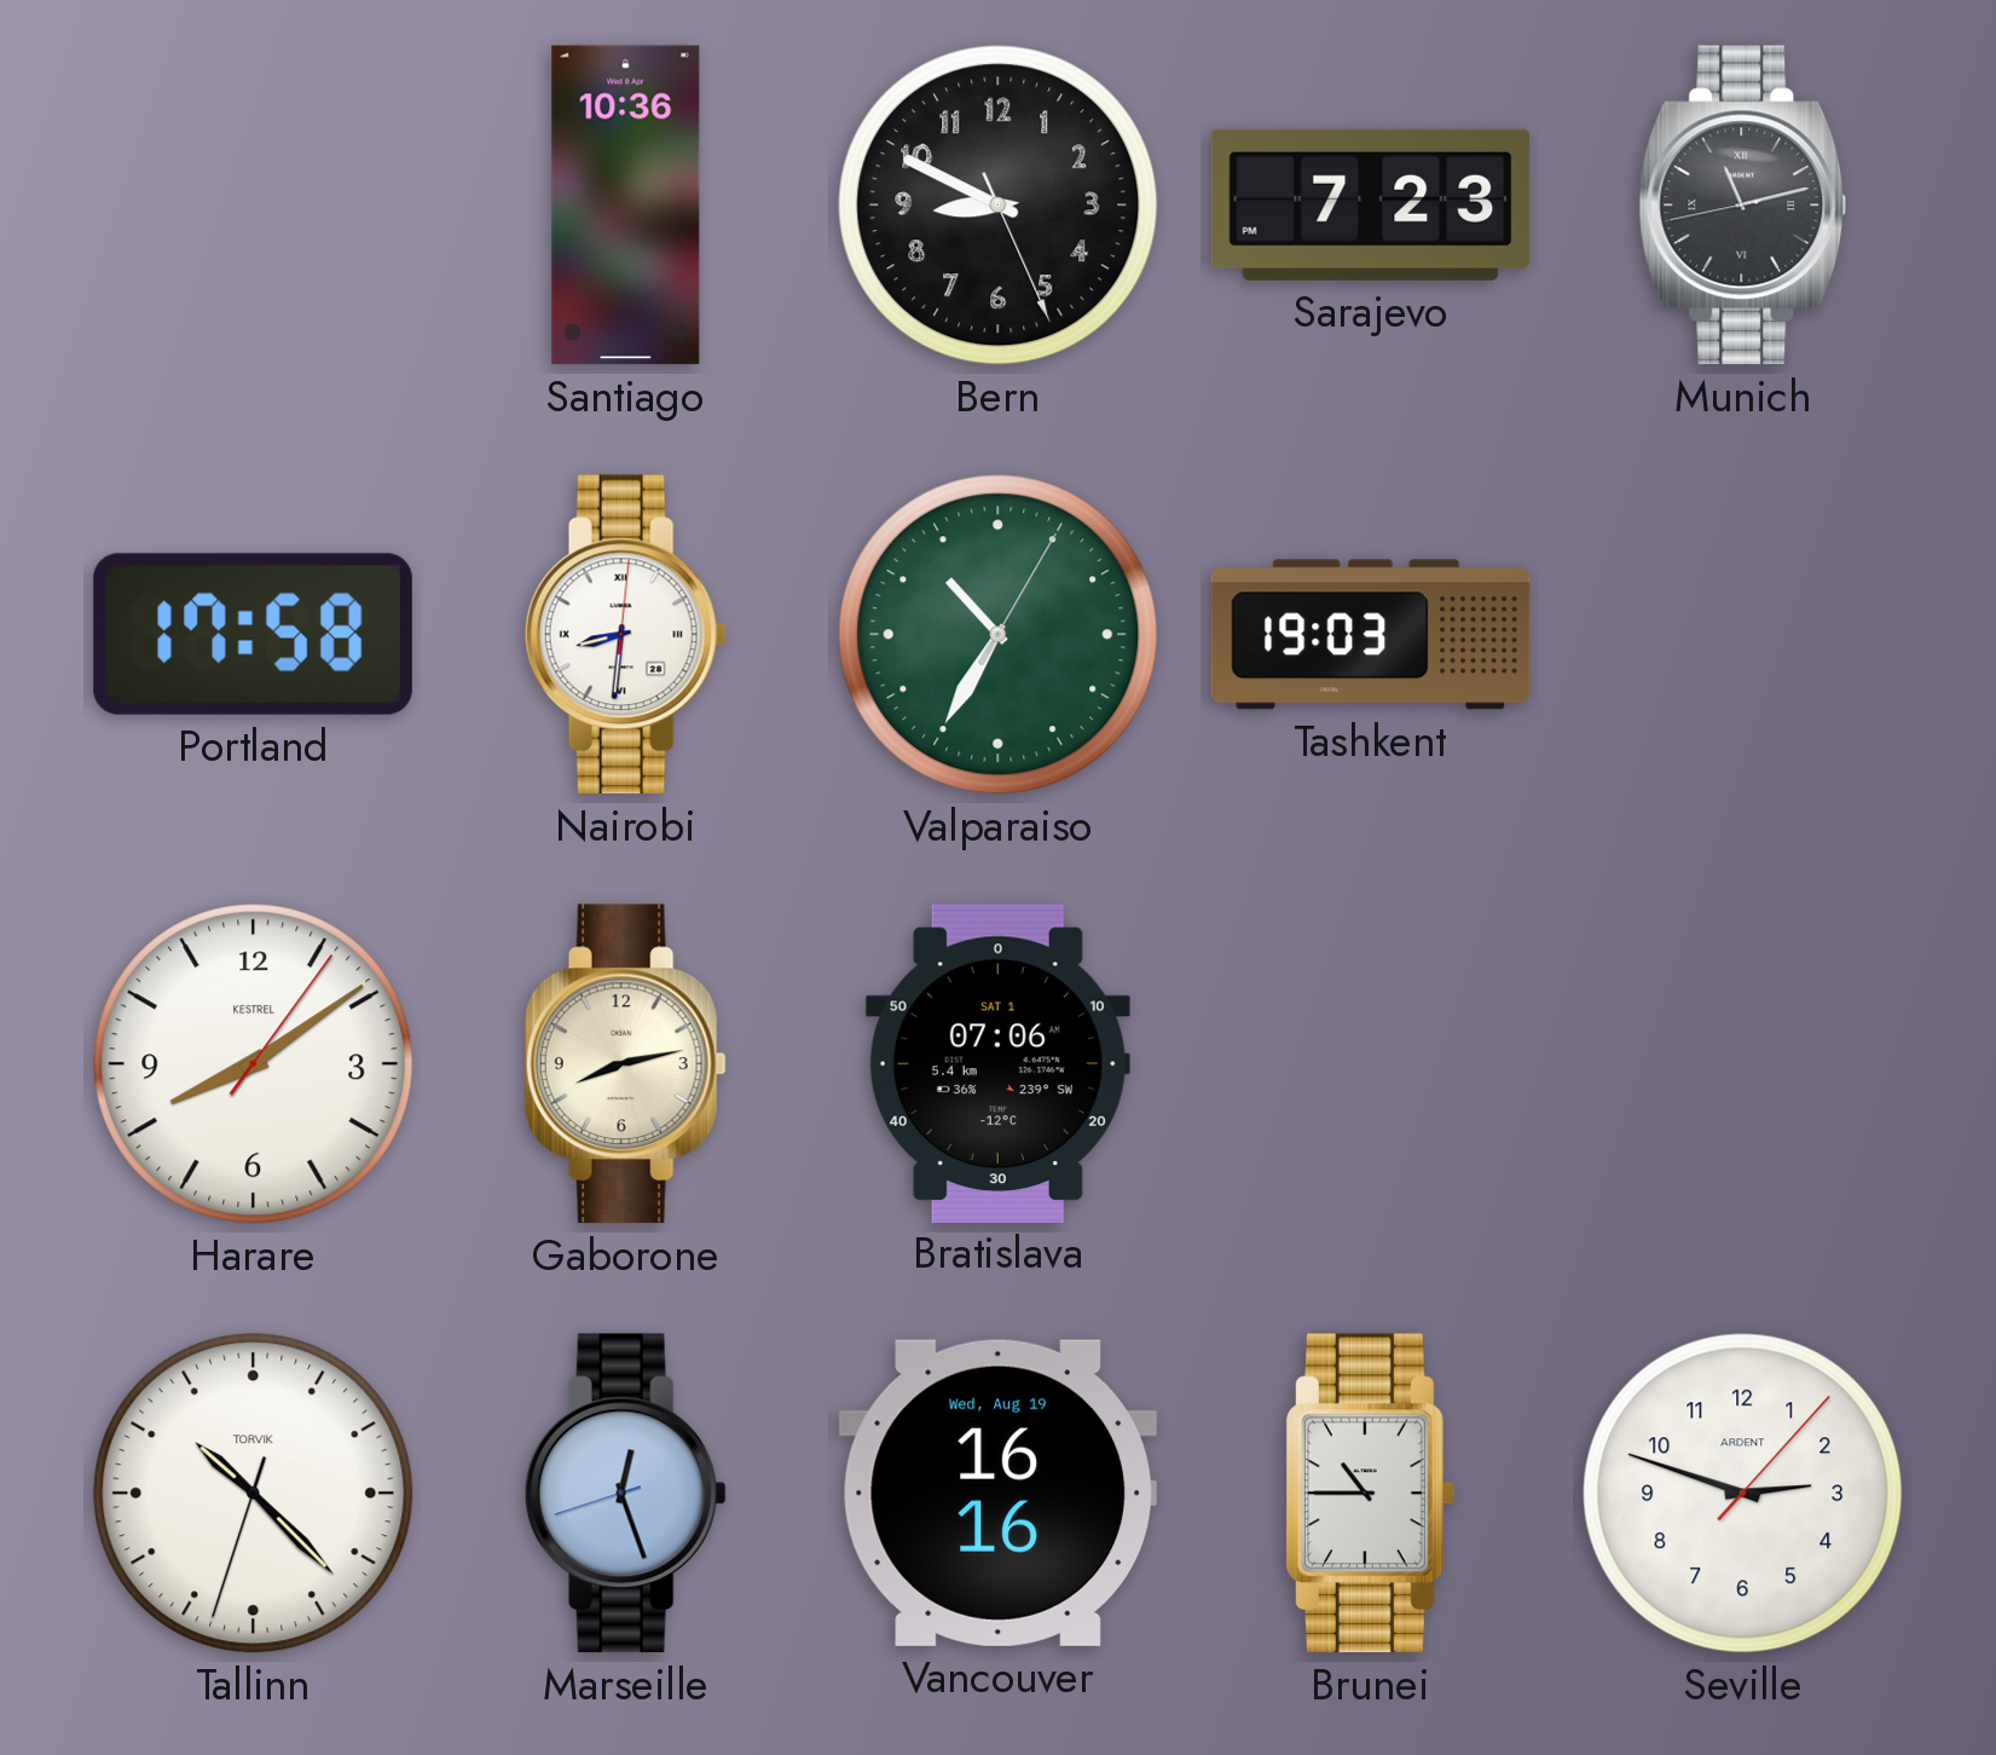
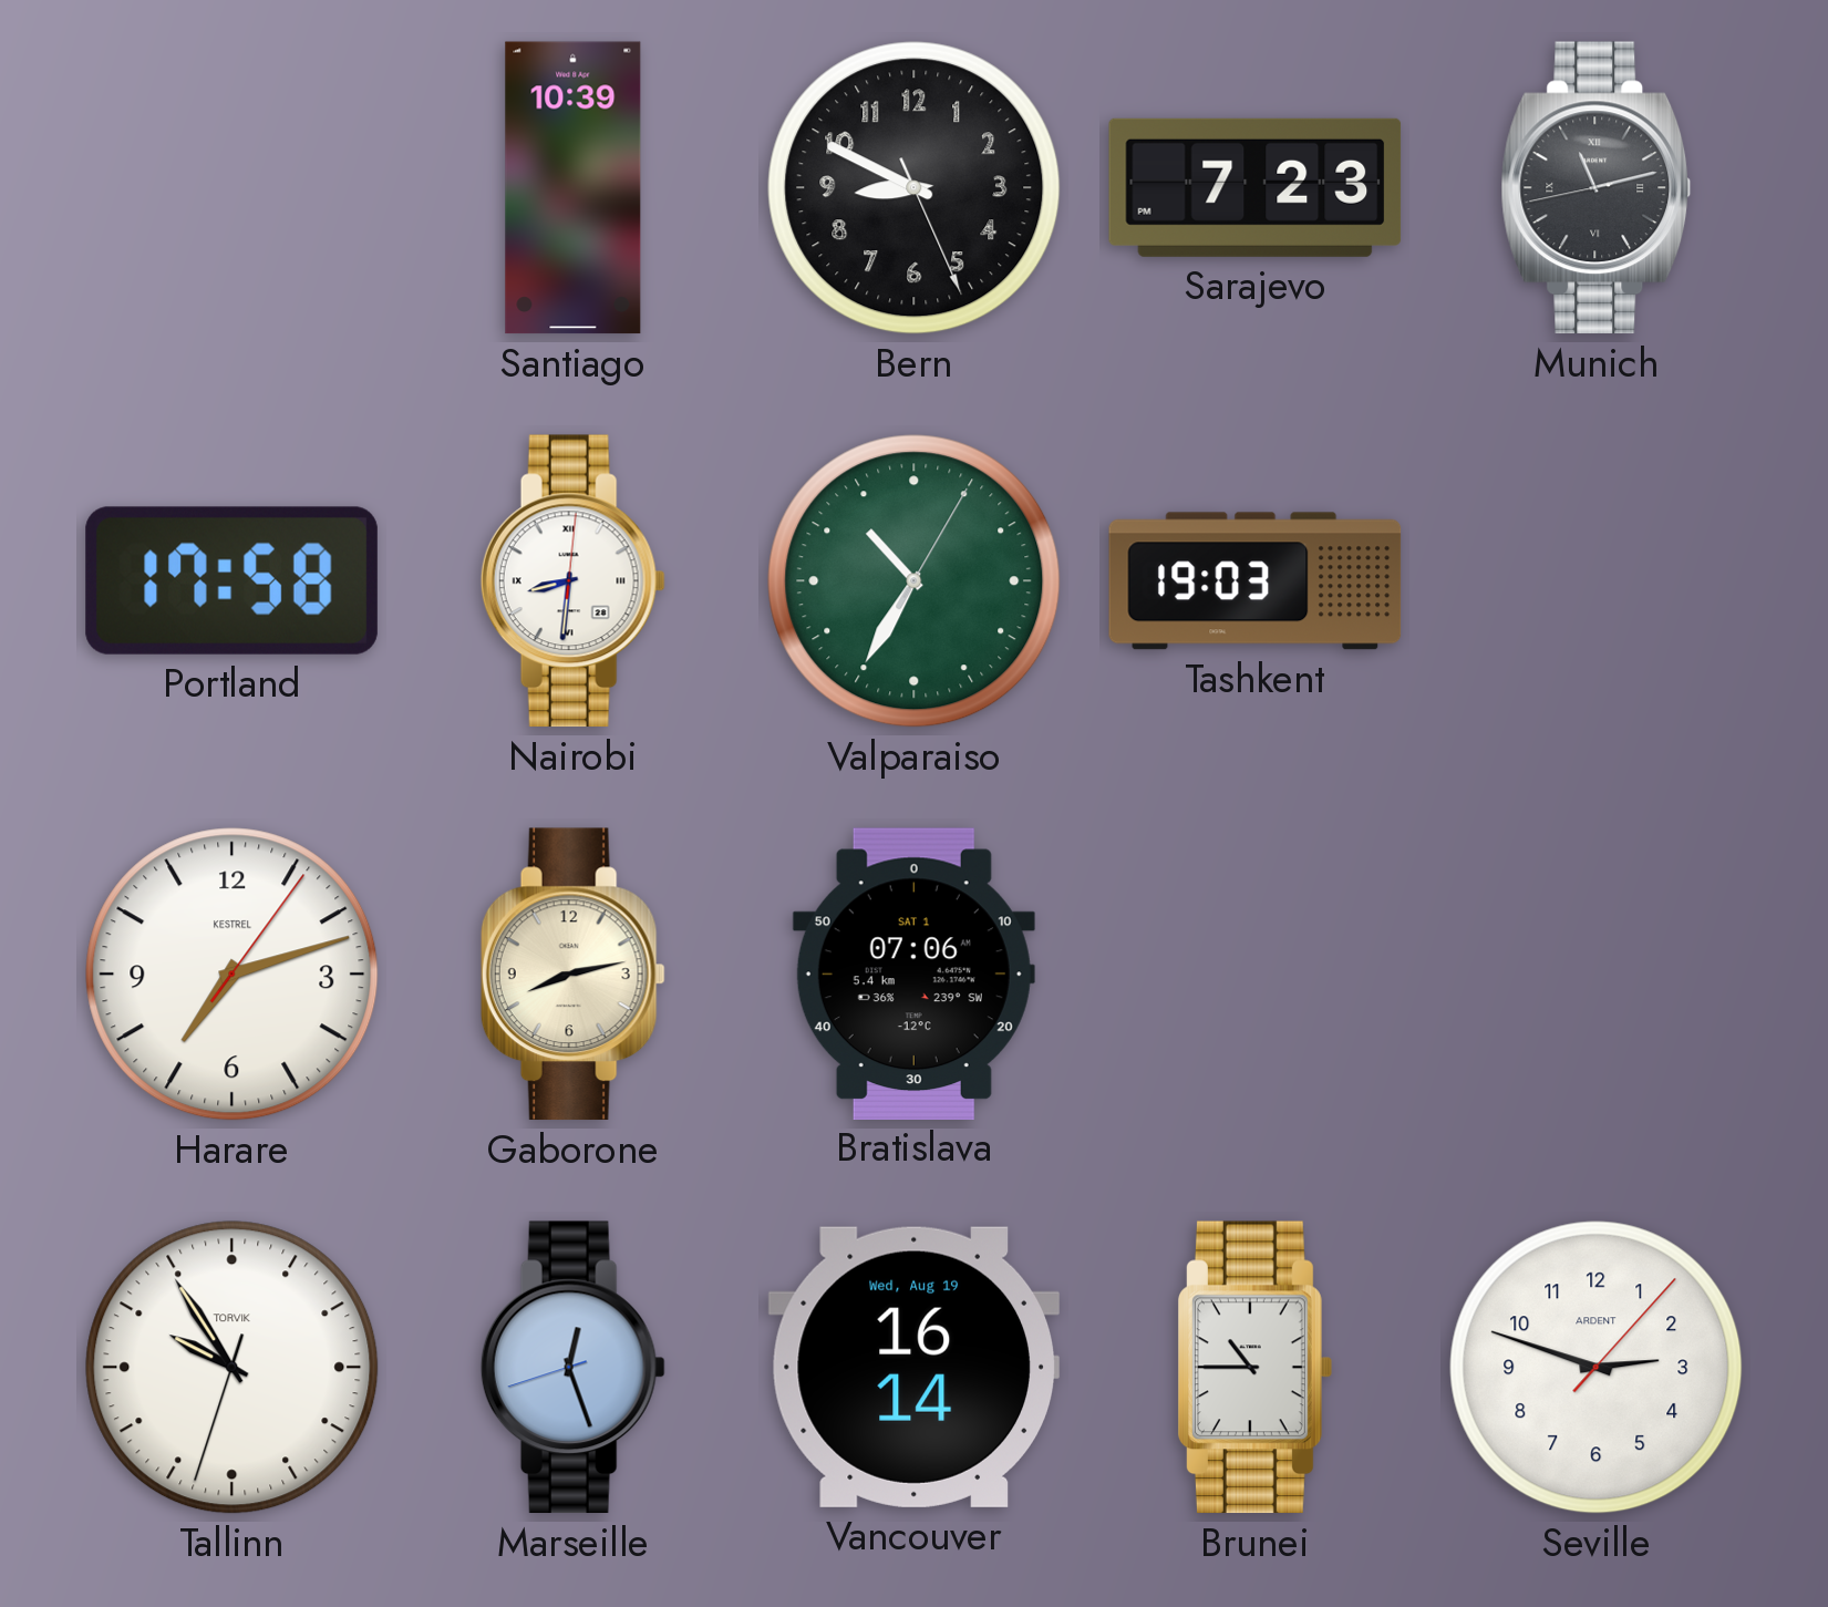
Santiago: 10:36 -> 10:39 (574, 188)
Harare: 8:09 -> 7:12 (233, 975)
Tallinn: 10:22 -> 9:54 (233, 1368)
Vancouver: 16:16 -> 16:14 (913, 1367)
